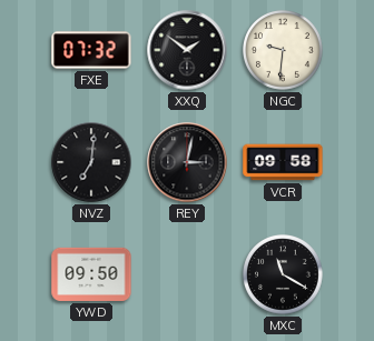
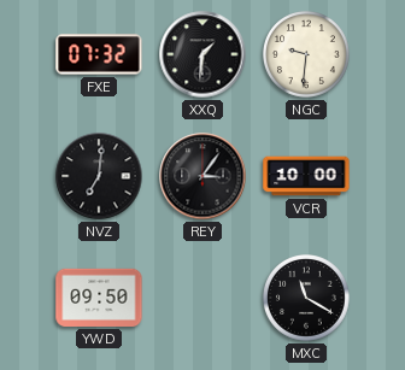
XXQ: 1:51 -> 1:31 (202, 54)
REY: 3:02 -> 3:06 (202, 176)
VCR: 09:58 -> 10:00 (306, 176)
